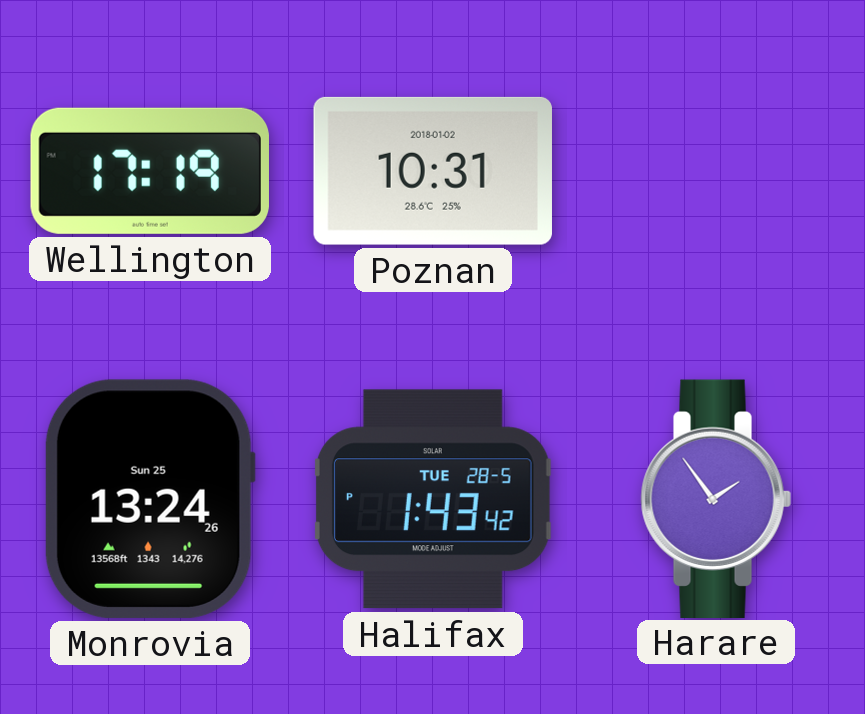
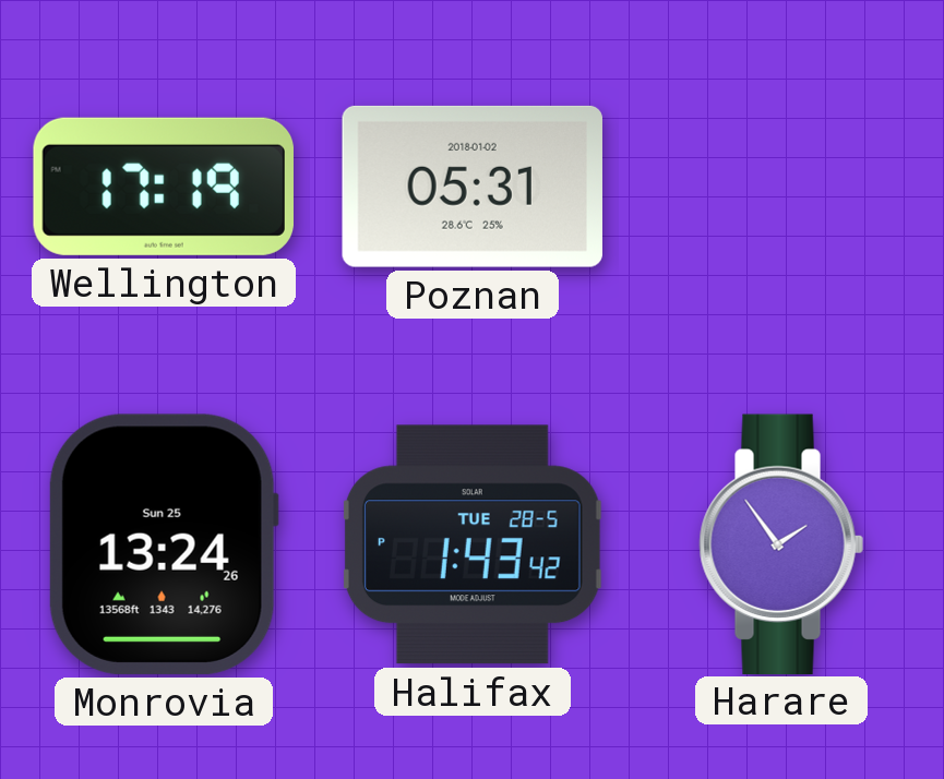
Poznan: 10:31 -> 05:31 (473, 187)
